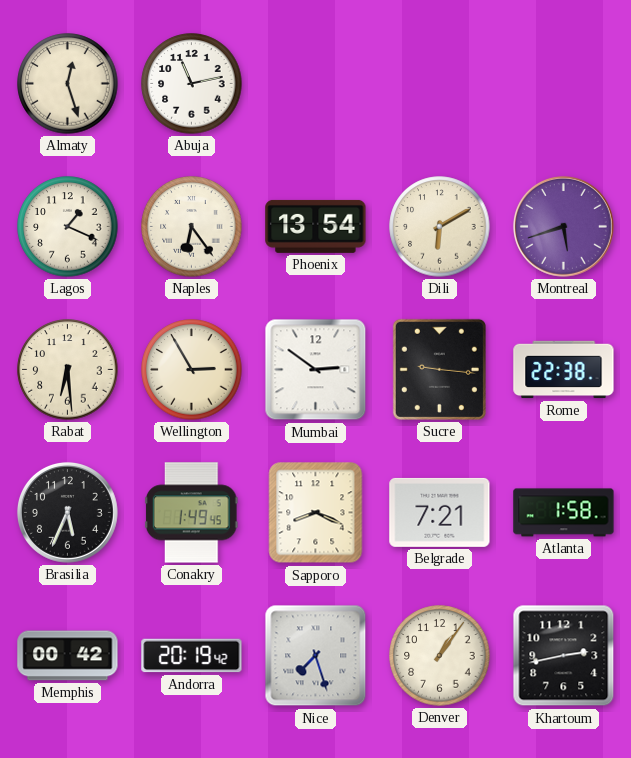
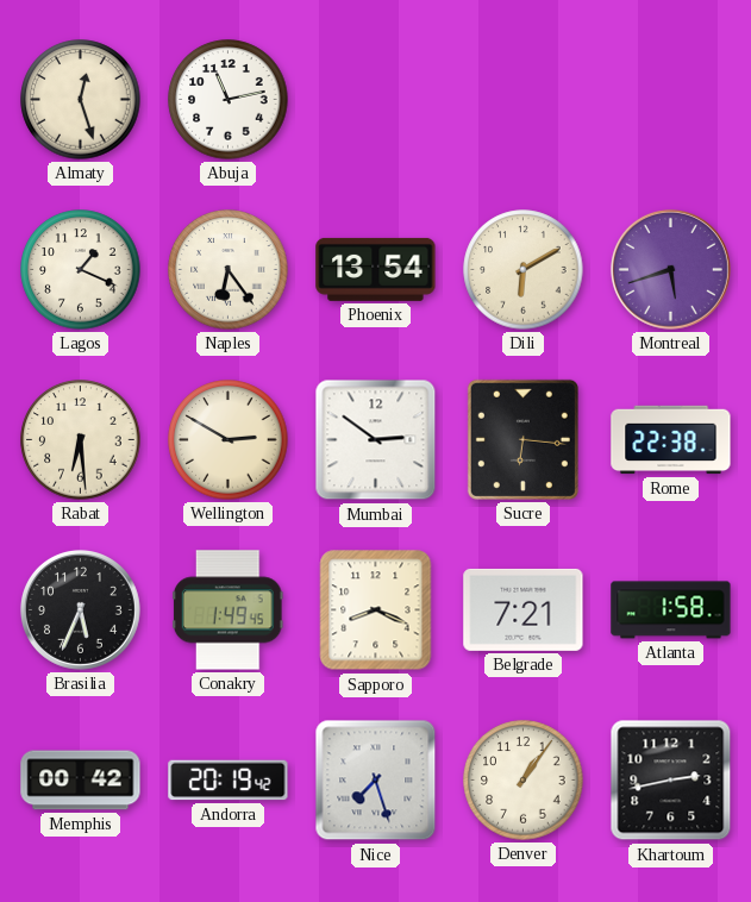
Wellington: 2:55 -> 2:50 (229, 440)
Sucre: 9:16 -> 6:16 (522, 439)
